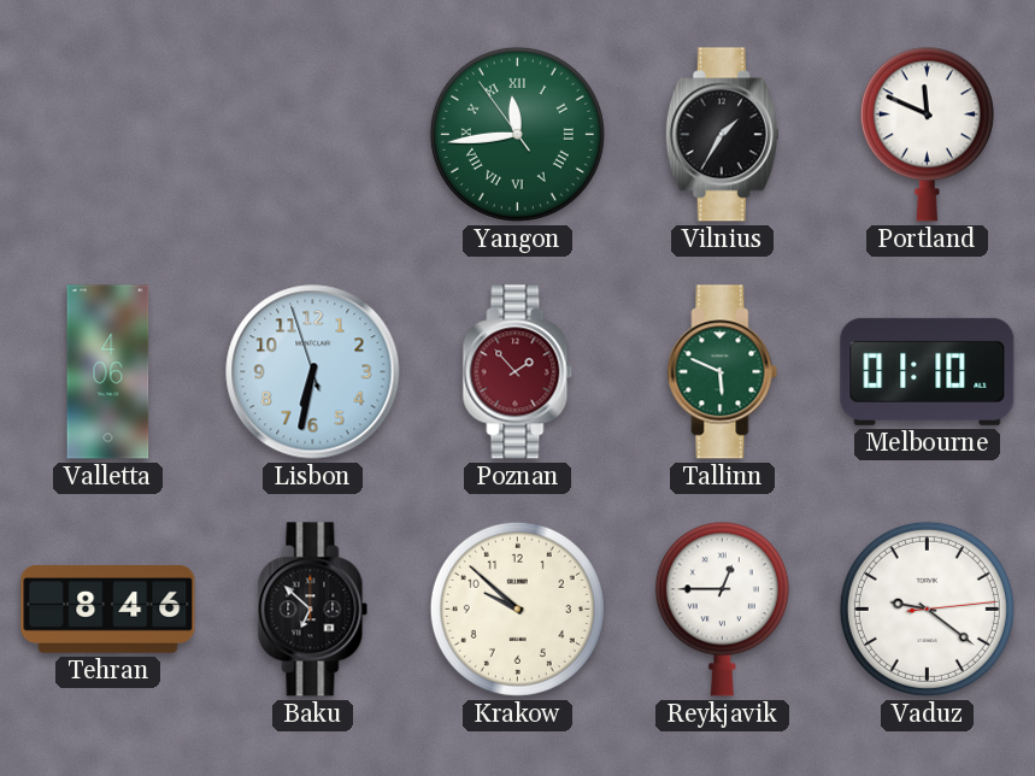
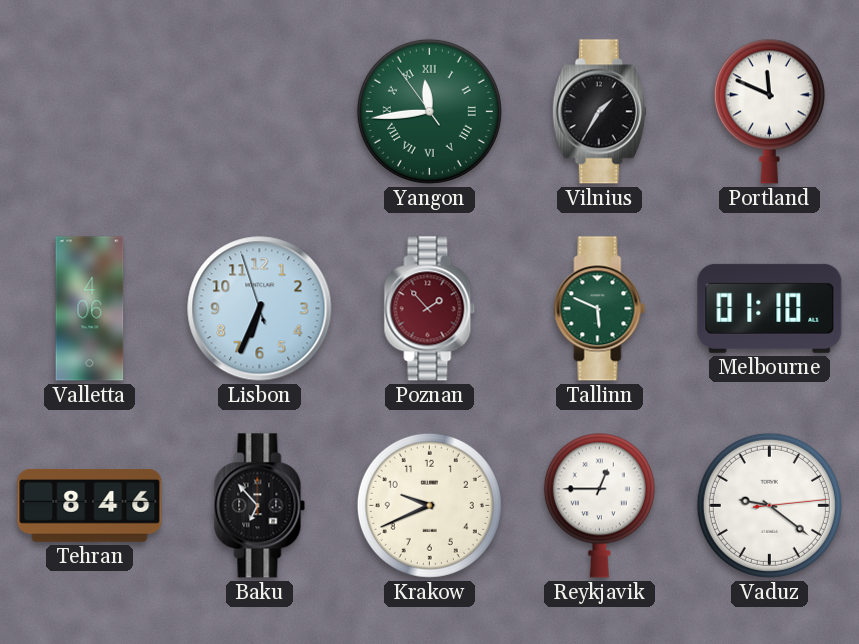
Lisbon: 6:31 -> 6:33 (260, 309)
Baku: 6:52 -> 6:53 (260, 506)
Krakow: 9:52 -> 9:41 (429, 505)
